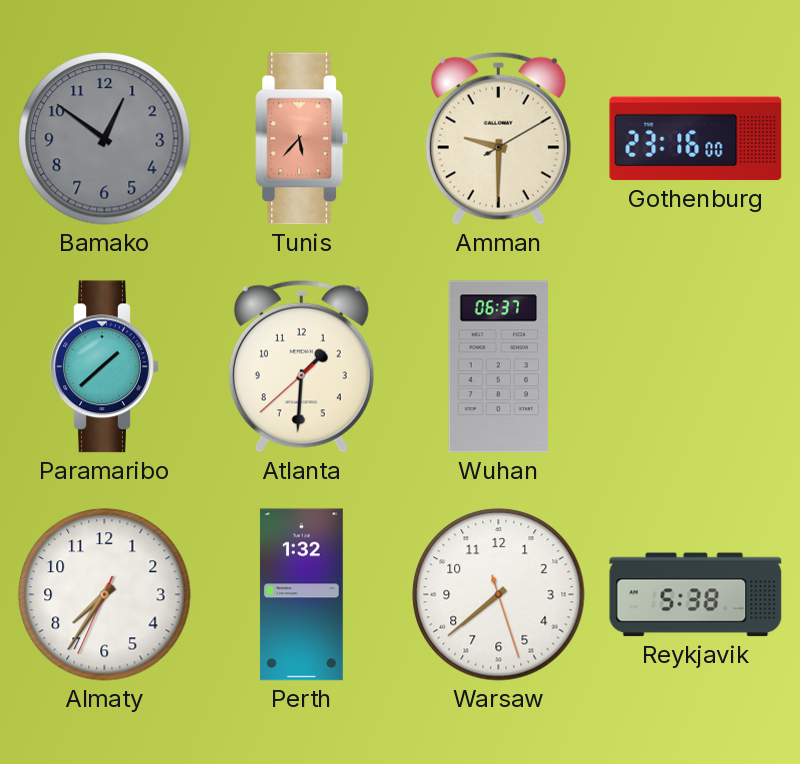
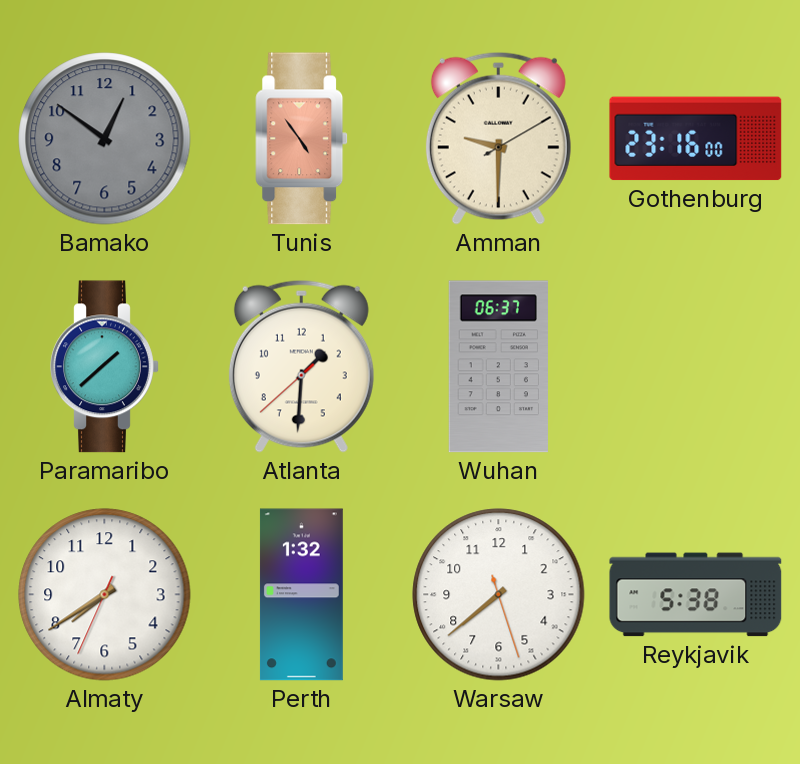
Tunis: 5:37 -> 4:54 (302, 139)
Almaty: 7:35 -> 7:39 (105, 595)
